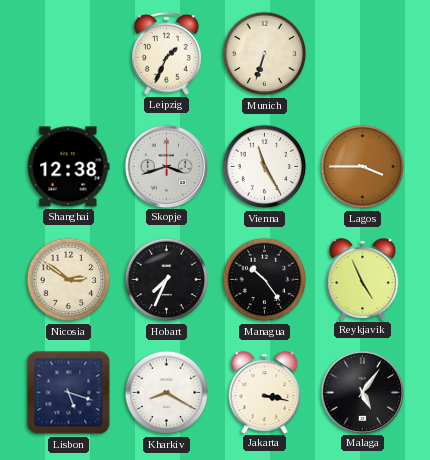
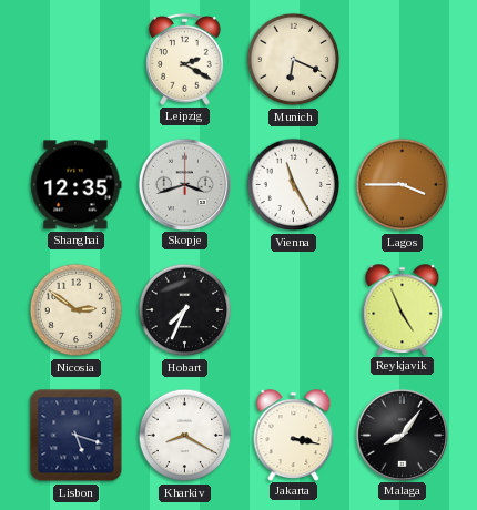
Leipzig: 1:34 -> 2:20 (185, 59)
Munich: 6:33 -> 6:19 (294, 60)
Shanghai: 12:38 -> 12:35 (77, 185)
Managua: 10:24 -> none (265, 280)
Malaga: 5:06 -> 8:06 (402, 435)
